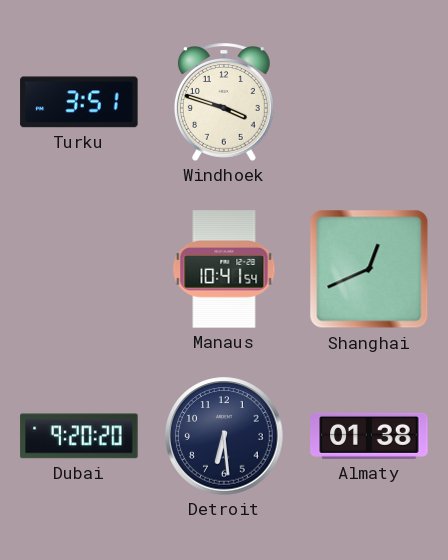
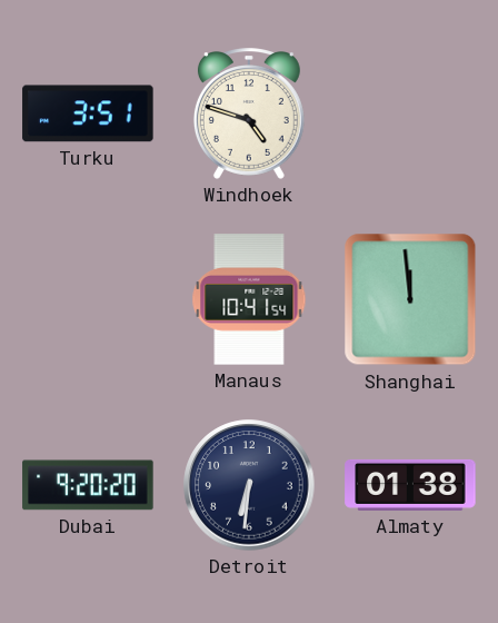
Windhoek: 3:48 -> 4:48 (249, 113)
Shanghai: 12:41 -> 11:59 (410, 299)
Detroit: 6:29 -> 6:31 (249, 485)
